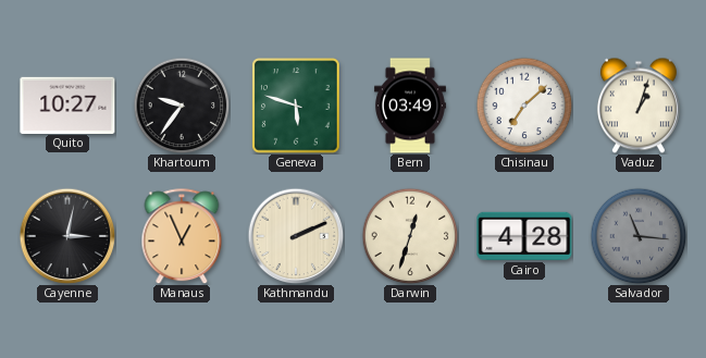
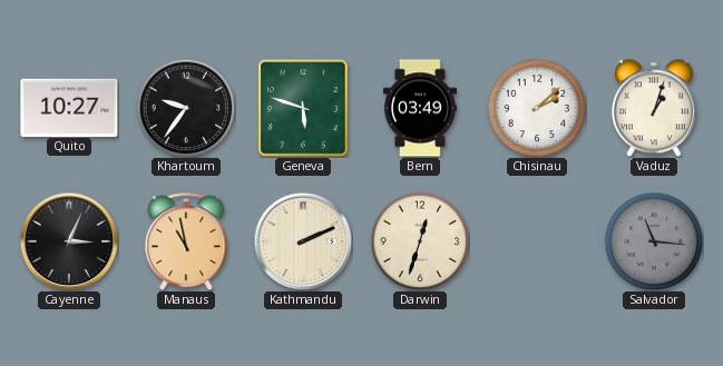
Chisinau: 7:08 -> 2:08 (537, 108)
Cayenne: 3:02 -> 3:04 (69, 241)
Manaus: 12:56 -> 10:58 (186, 241)
Cairo: 4:28 -> none (524, 236)
